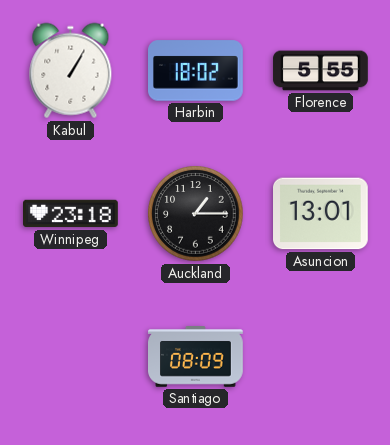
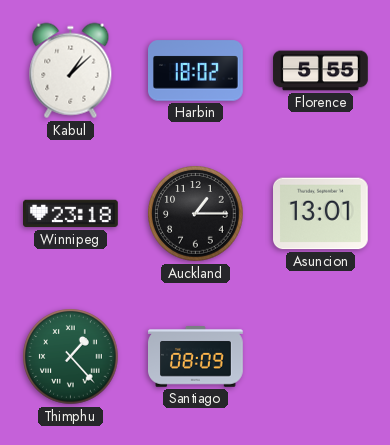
Kabul: 1:05 -> 1:08 (71, 71)
Thimphu: none -> 1:23 (71, 357)
